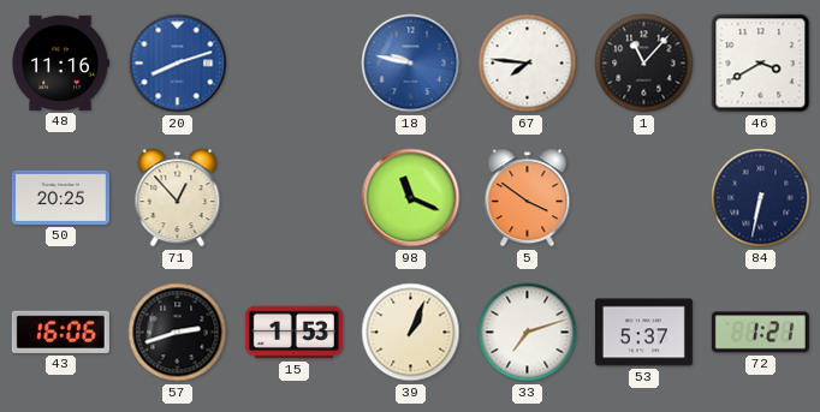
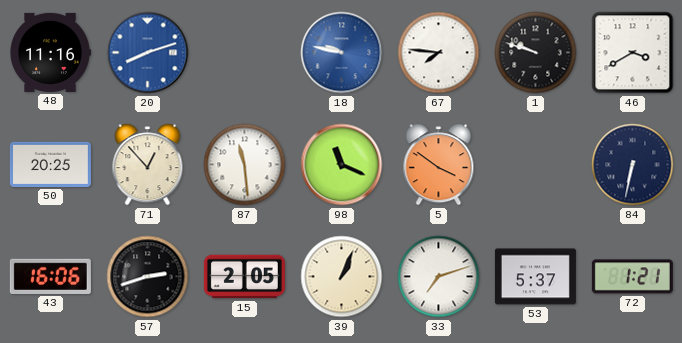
1: 11:07 -> 9:48 (536, 53)
87: none -> 11:29 (245, 165)
15: 1:53 -> 2:05 (244, 277)
